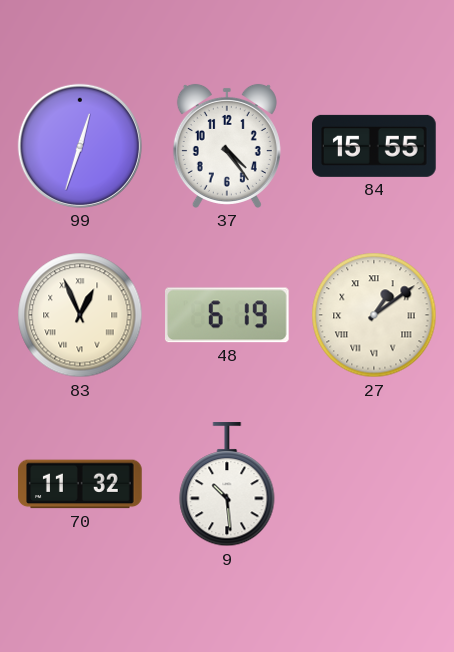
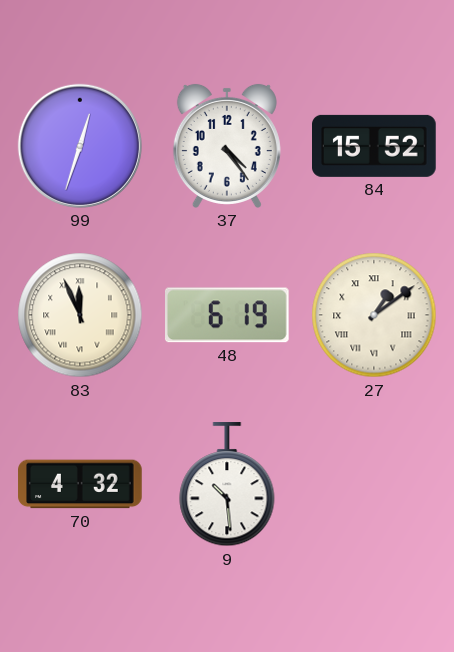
84: 15:55 -> 15:52 (375, 146)
83: 12:56 -> 11:56 (80, 315)
70: 11:32 -> 4:32 (80, 484)
